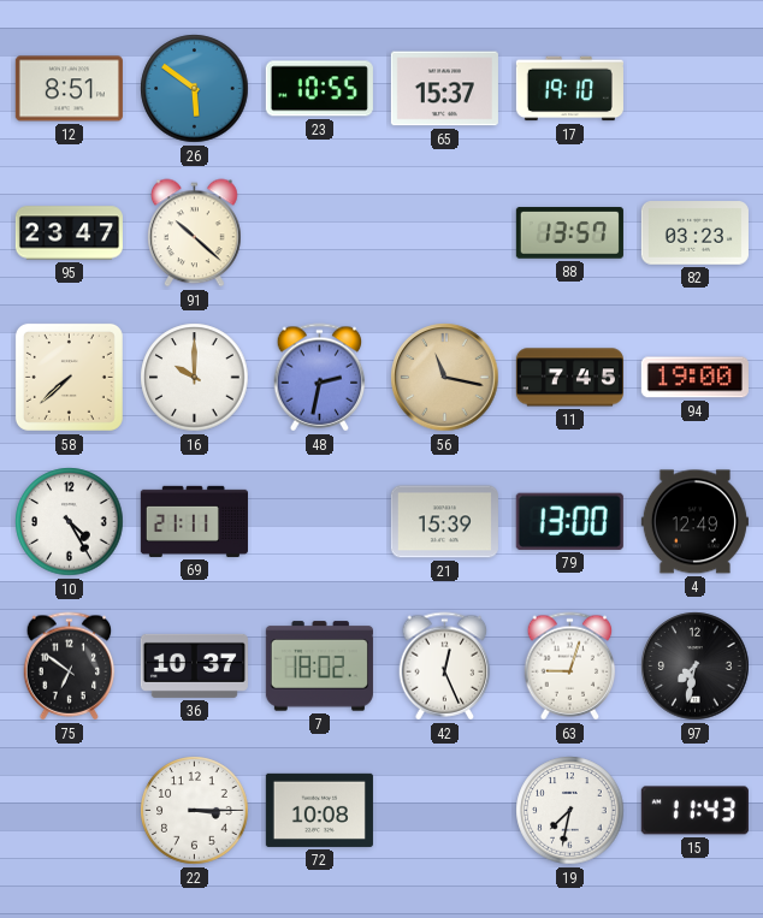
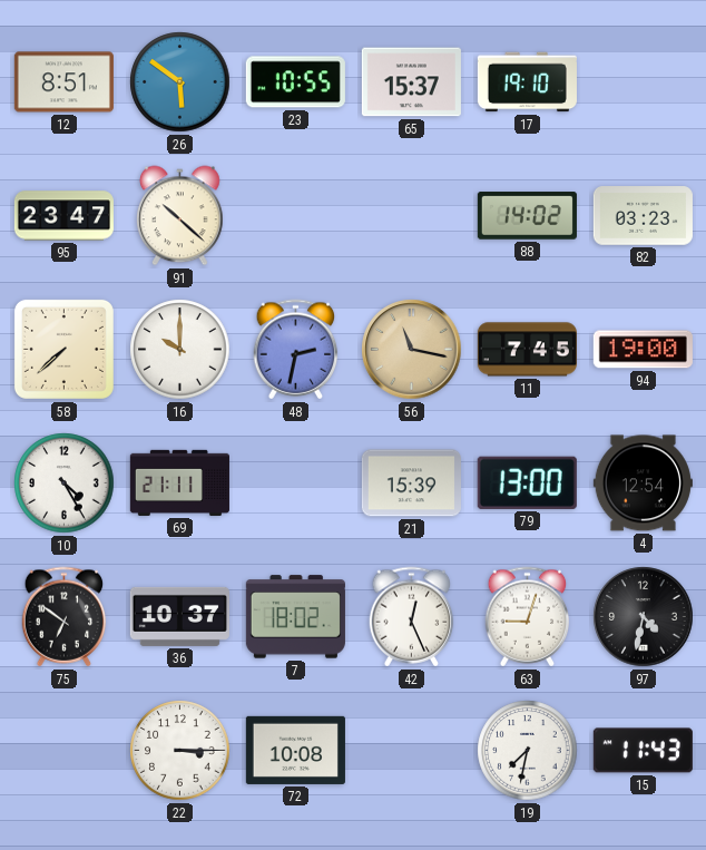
88: 13:57 -> 14:02 (527, 216)
4: 12:49 -> 12:54 (643, 483)
97: 7:32 -> 4:32 (644, 617)
